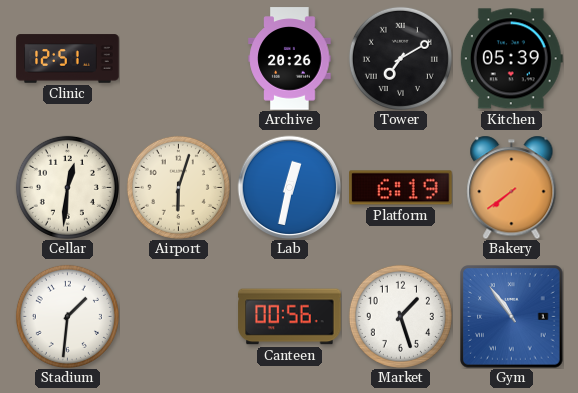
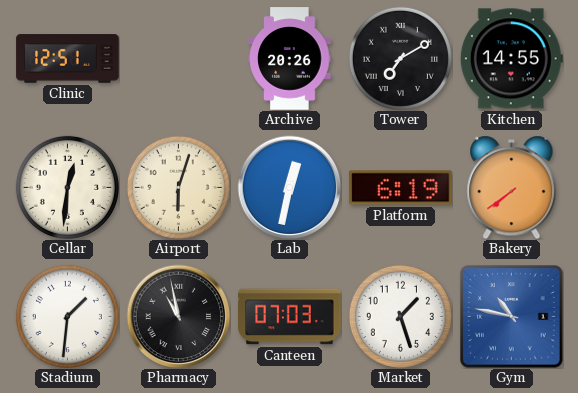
Kitchen: 05:39 -> 14:55 (511, 59)
Pharmacy: none -> 10:58 (178, 316)
Canteen: 00:56 -> 07:03 (290, 317)
Gym: 10:54 -> 10:47 (512, 317)
